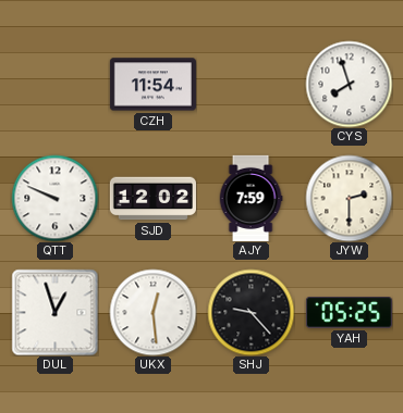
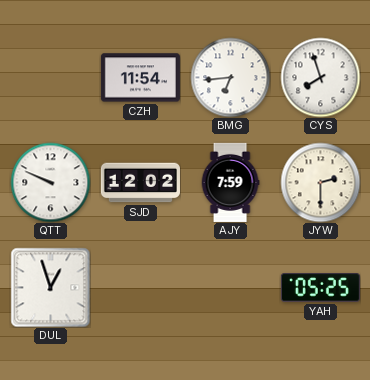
BMG: none -> 6:44 (230, 77)
UKX: 12:29 -> none (152, 312)
SHJ: 9:23 -> none (251, 312)
